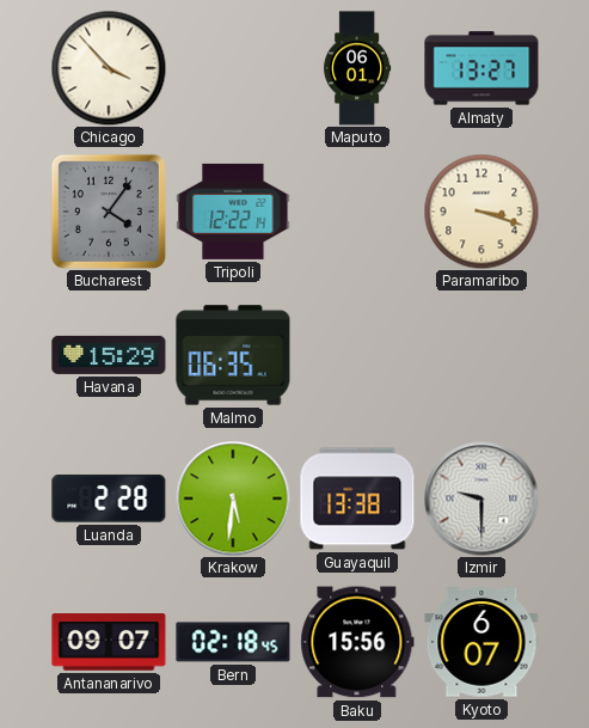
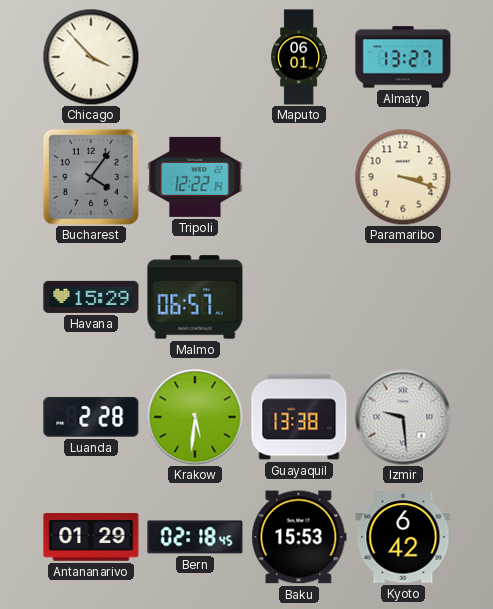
Malmo: 06:35 -> 06:57 (195, 297)
Izmir: 9:30 -> 9:29 (403, 417)
Antananarivo: 09:07 -> 01:29 (91, 537)
Baku: 15:56 -> 15:53 (299, 537)
Kyoto: 6:07 -> 6:42 (403, 537)
